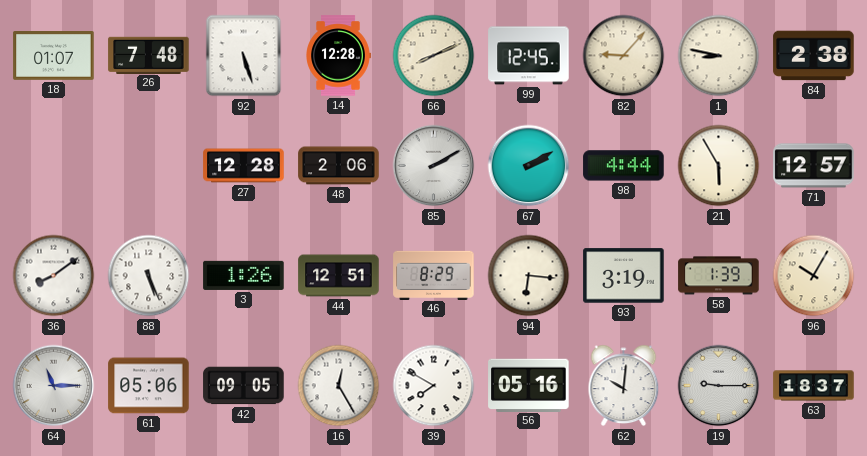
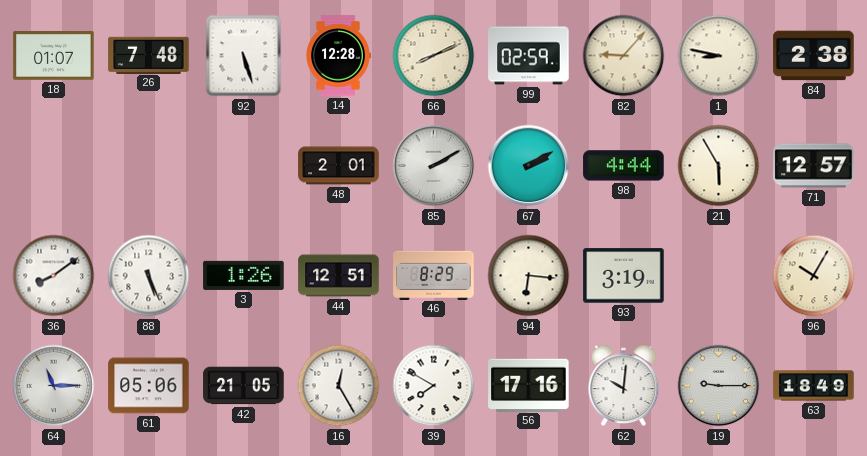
99: 12:45 -> 02:59 (529, 56)
27: 12:28 -> none (244, 166)
48: 2:06 -> 2:01 (339, 166)
58: 1:39 -> none (719, 276)
42: 09:05 -> 21:05 (244, 386)
56: 05:16 -> 17:16 (529, 385)
63: 18:37 -> 18:49 (814, 386)
